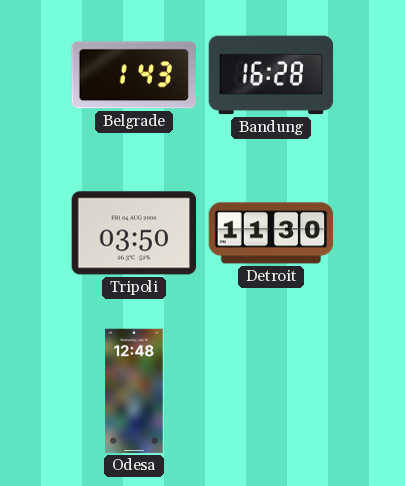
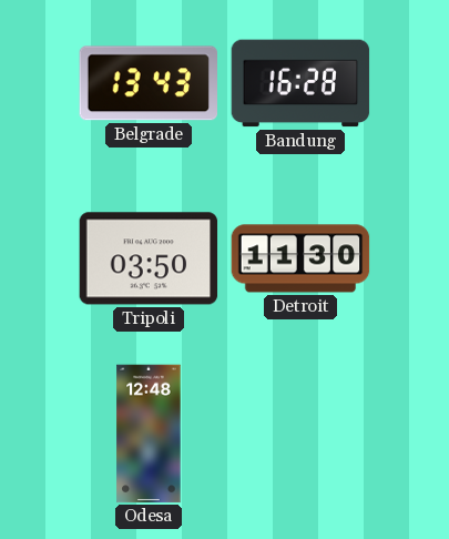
Belgrade: 1:43 -> 13:43 (147, 83)
